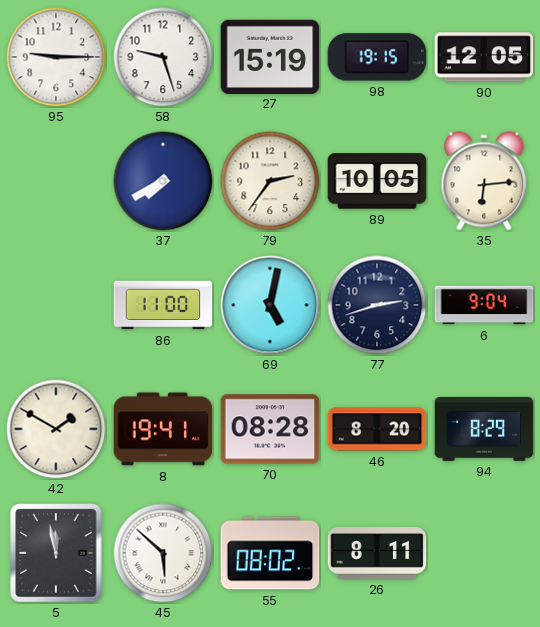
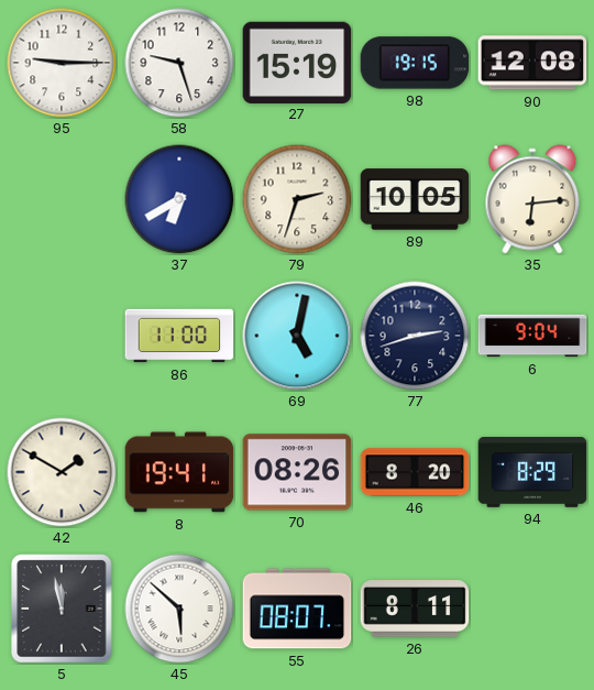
90: 12:05 -> 12:08 (532, 63)
37: 7:40 -> 6:40 (179, 199)
79: 2:36 -> 2:33 (297, 199)
70: 08:28 -> 08:26 (297, 472)
55: 08:02 -> 08:07 (297, 609)
